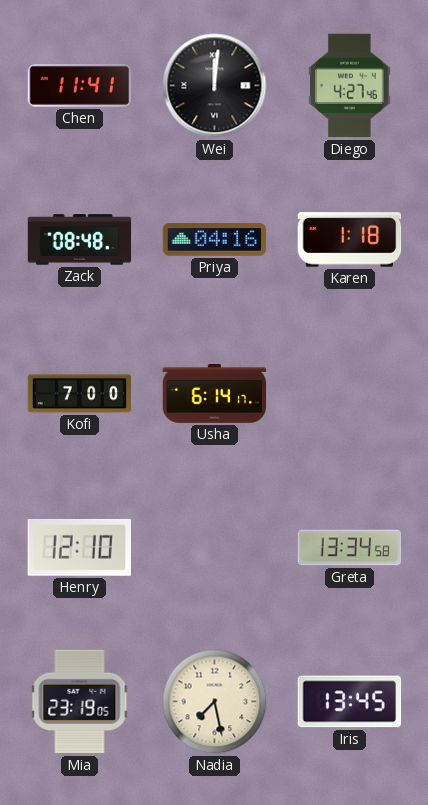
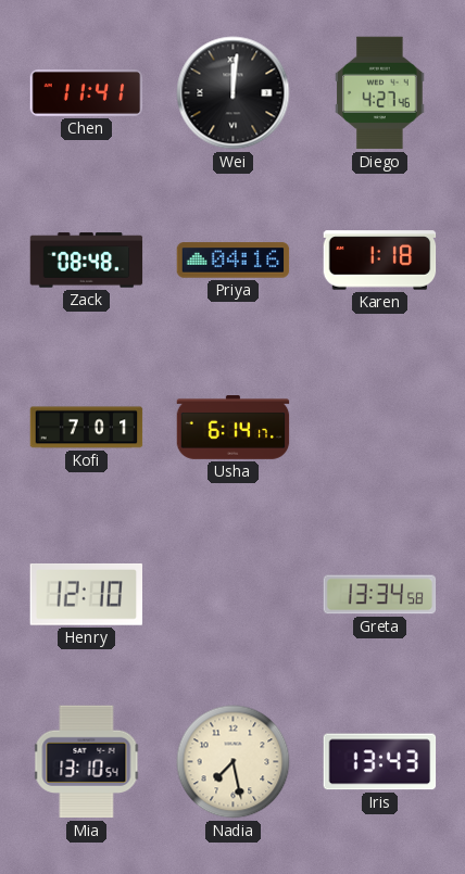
Kofi: 7:00 -> 7:01 (87, 428)
Mia: 23:19 -> 13:10 (87, 762)
Iris: 13:45 -> 13:43 (380, 762)
